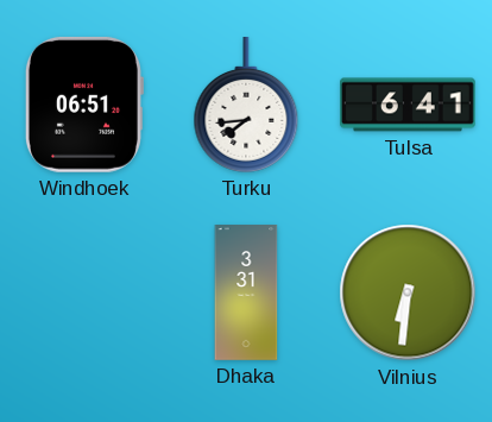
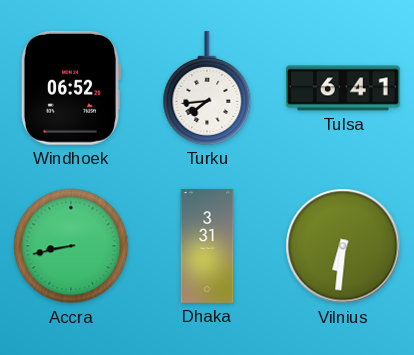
Windhoek: 06:51 -> 06:52 (70, 88)
Accra: none -> 8:43 (71, 246)
